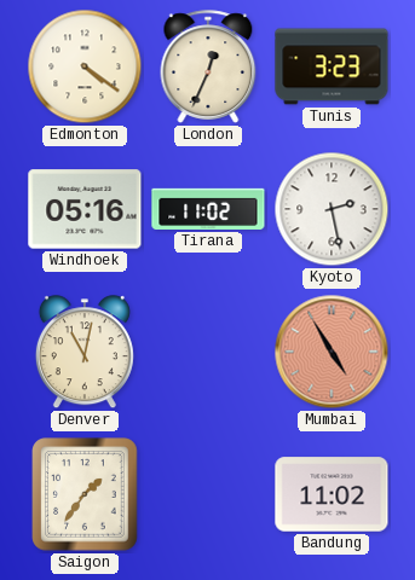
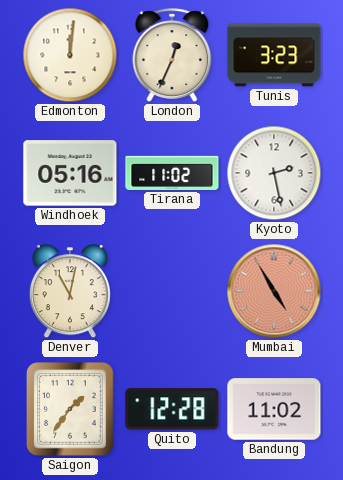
Edmonton: 4:21 -> 12:01 (70, 55)
Quito: none -> 12:28 (172, 409)
